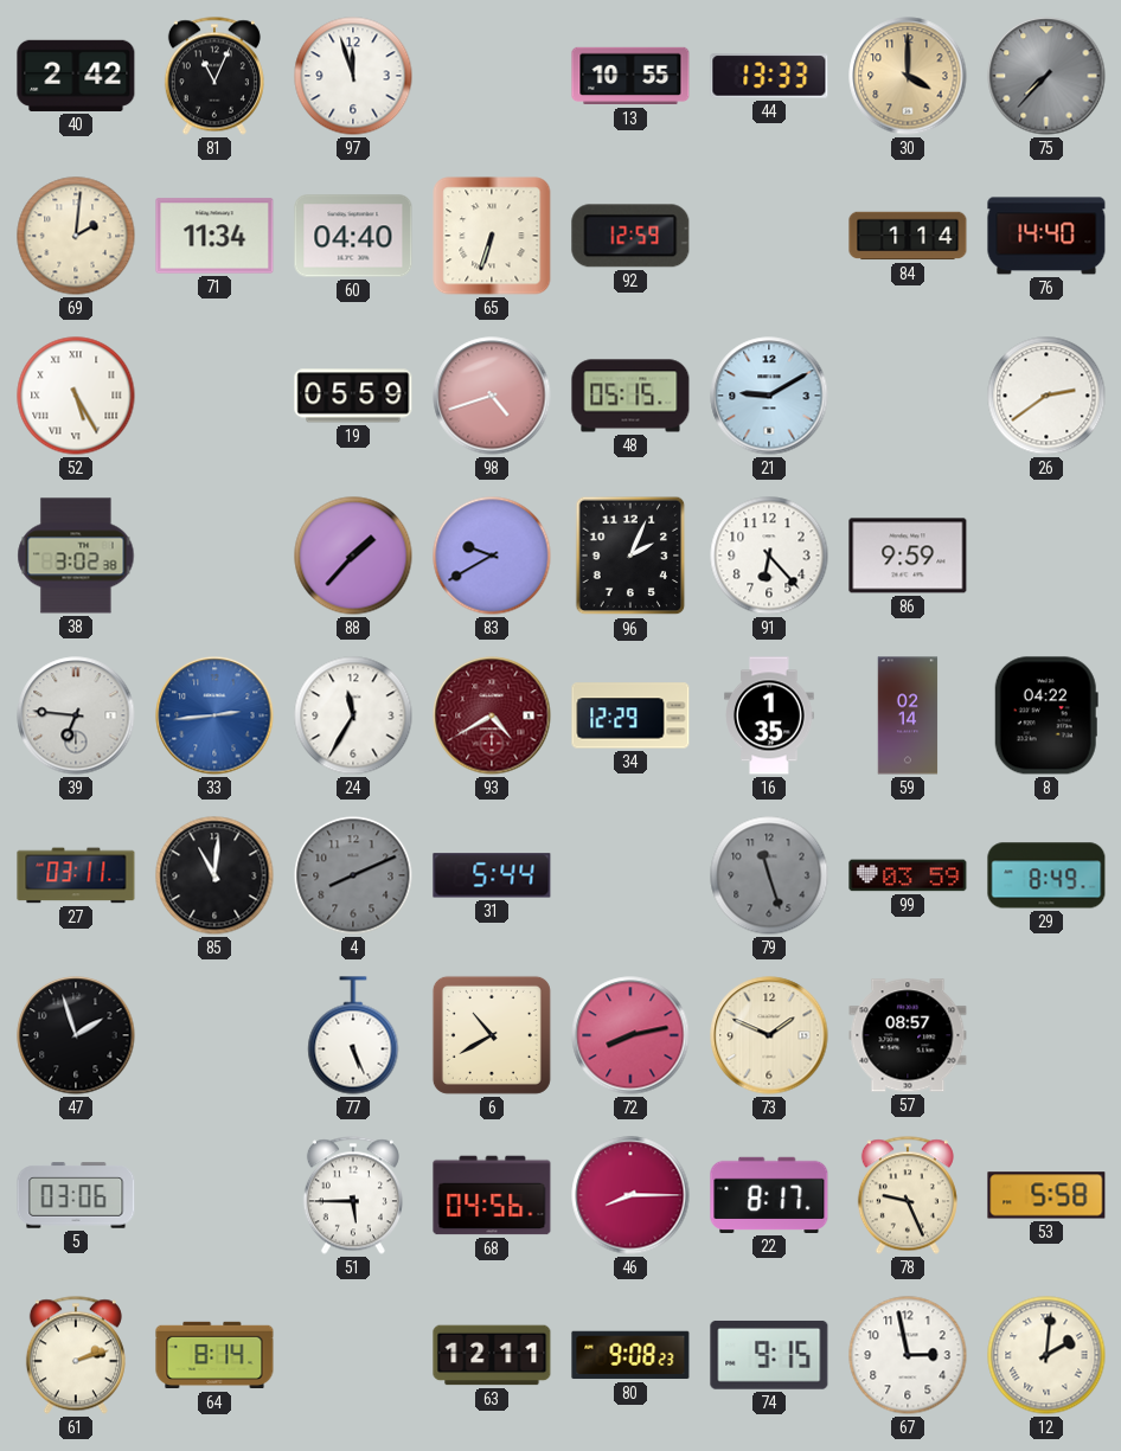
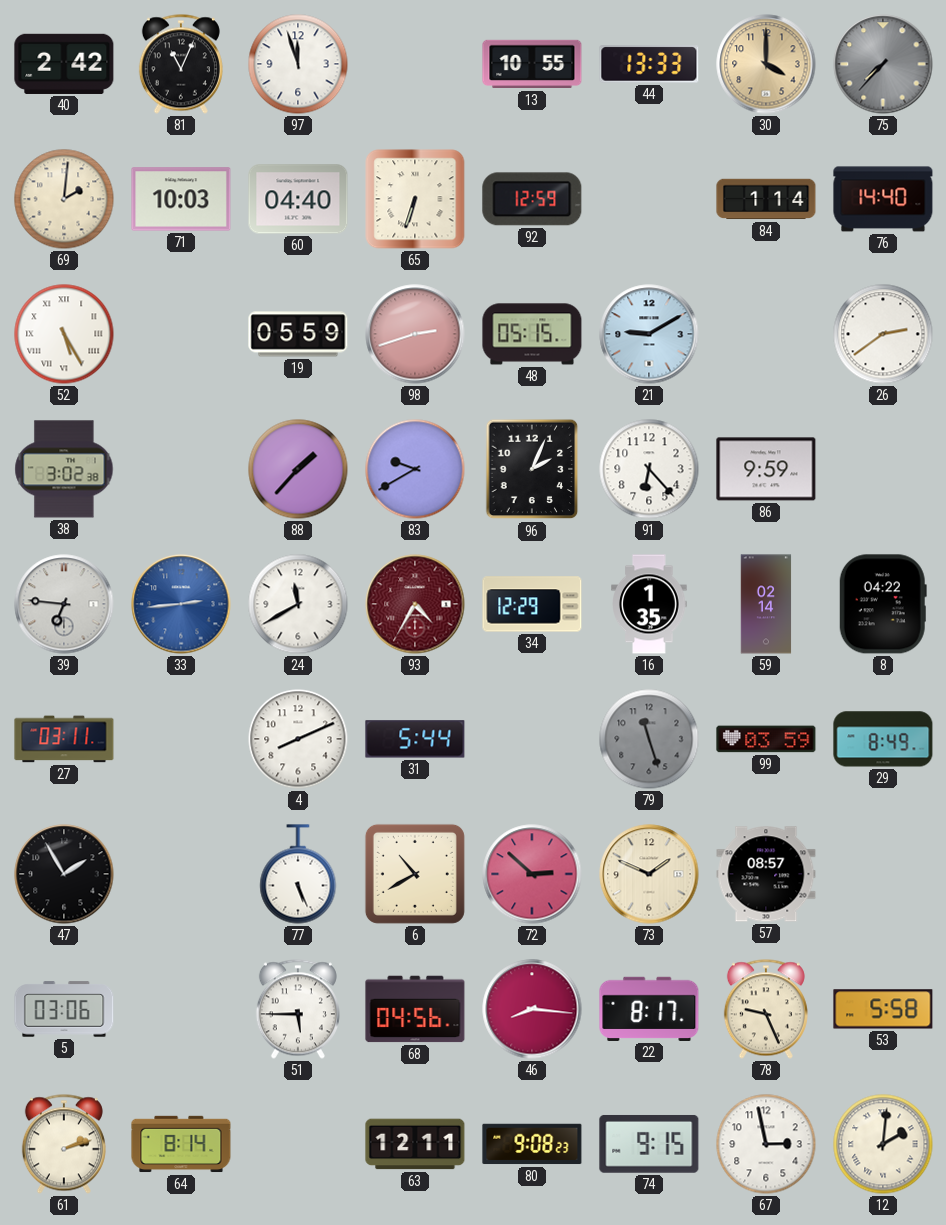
71: 11:34 -> 10:03 (181, 199)
98: 4:42 -> 2:42 (415, 334)
24: 11:35 -> 11:40 (298, 604)
93: 4:40 -> 4:35 (415, 604)
85: 11:01 -> none (214, 875)
4 dial: grey -> white (298, 739)
47: 1:57 -> 1:55 (64, 874)
72: 8:13 -> 2:52 (532, 874)
46: 8:15 -> 8:16 (532, 1009)
